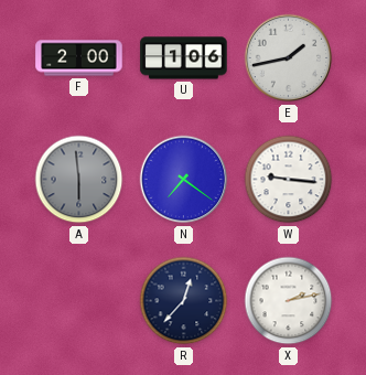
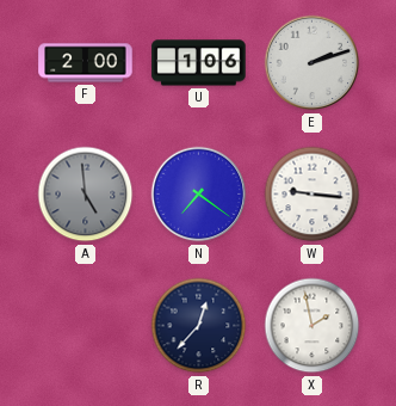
E: 1:43 -> 2:12 (313, 63)
A: 5:59 -> 4:59 (86, 195)
X: 2:13 -> 1:58 (313, 326)
